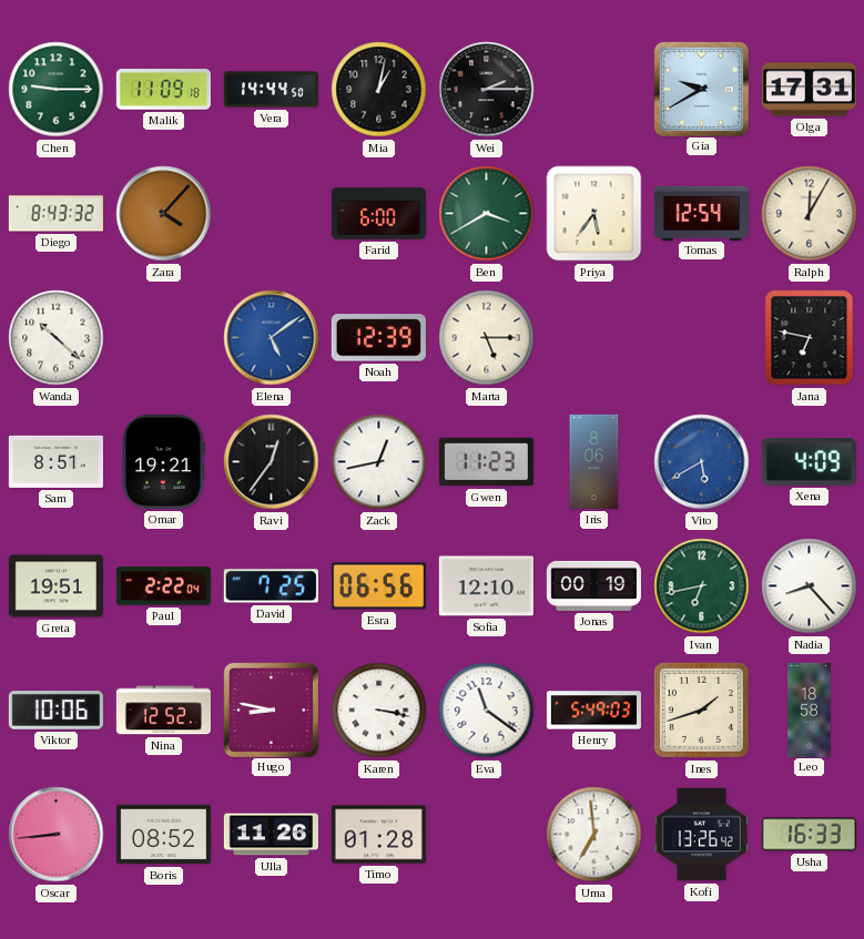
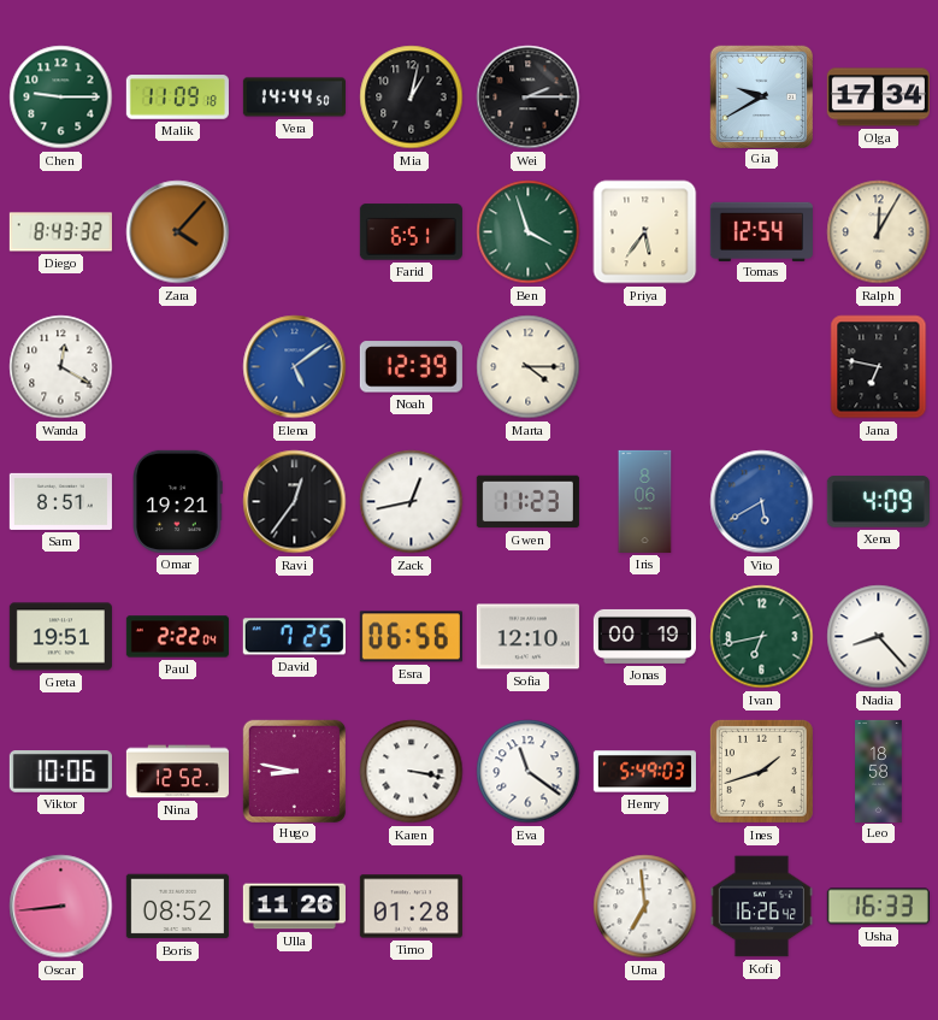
Olga: 17:31 -> 17:34 (878, 98)
Farid: 6:00 -> 6:51 (411, 232)
Ben: 3:40 -> 3:57 (529, 232)
Wanda: 10:22 -> 12:20 (61, 367)
Marta: 5:15 -> 4:15 (529, 367)
Kofi: 13:26 -> 16:26 (761, 907)
